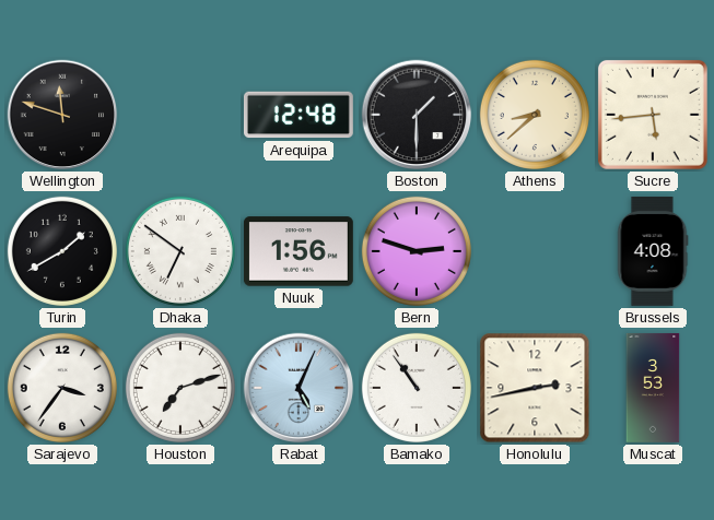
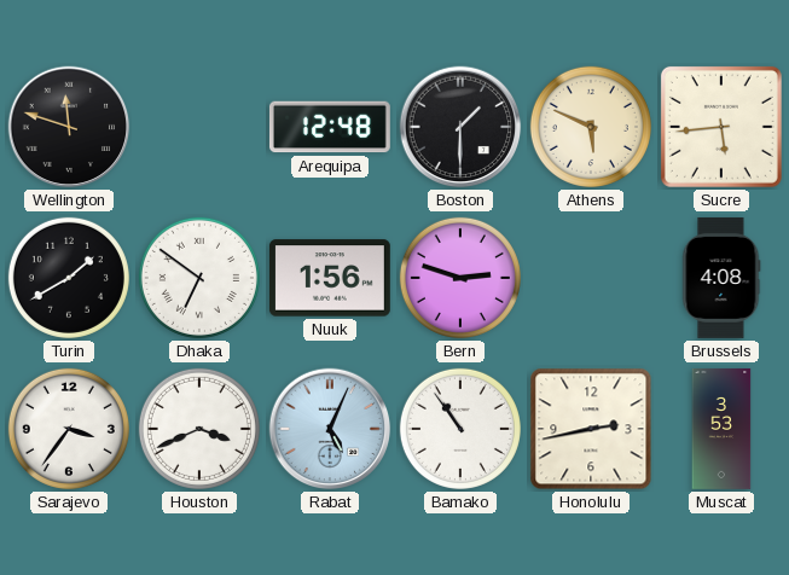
Athens: 8:38 -> 5:49 (591, 127)
Houston: 7:12 -> 3:41 (199, 429)
